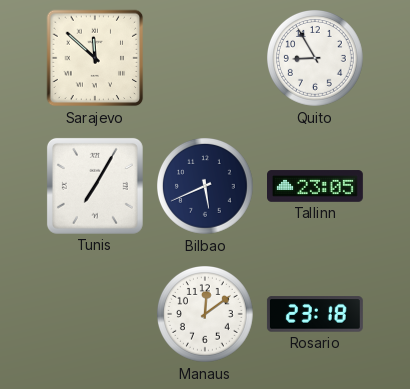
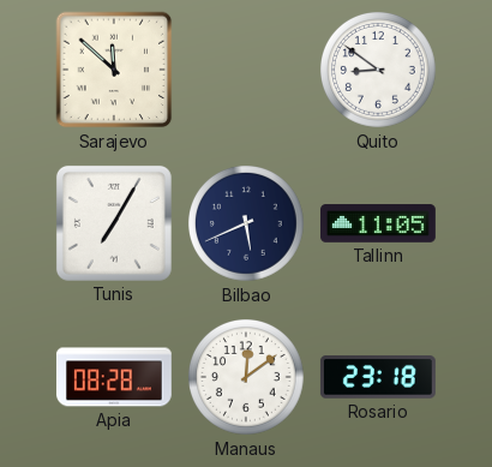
Quito: 8:55 -> 8:51 (379, 71)
Tallinn: 23:05 -> 11:05 (379, 223)
Apia: none -> 08:28 (114, 377)
